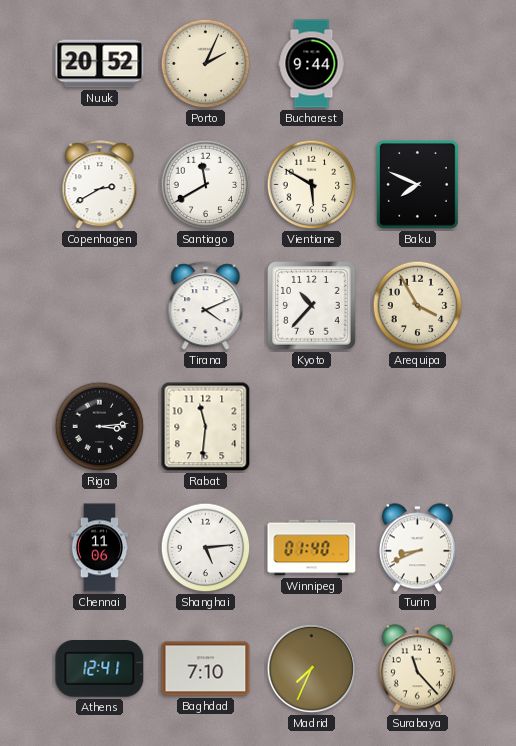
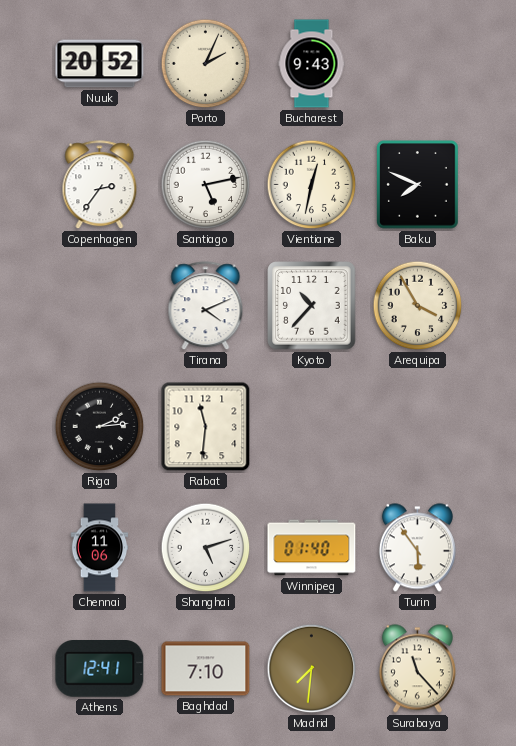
Bucharest: 9:44 -> 9:43 (312, 64)
Copenhagen: 2:40 -> 2:36 (100, 185)
Santiago: 11:40 -> 5:13 (206, 185)
Vientiane: 5:50 -> 12:32 (312, 185)
Riga: 3:14 -> 2:14 (100, 427)
Shanghai: 5:14 -> 5:12 (206, 548)
Turin: 8:41 -> 5:54 (417, 548)
Madrid: 7:34 -> 7:31 (312, 669)
